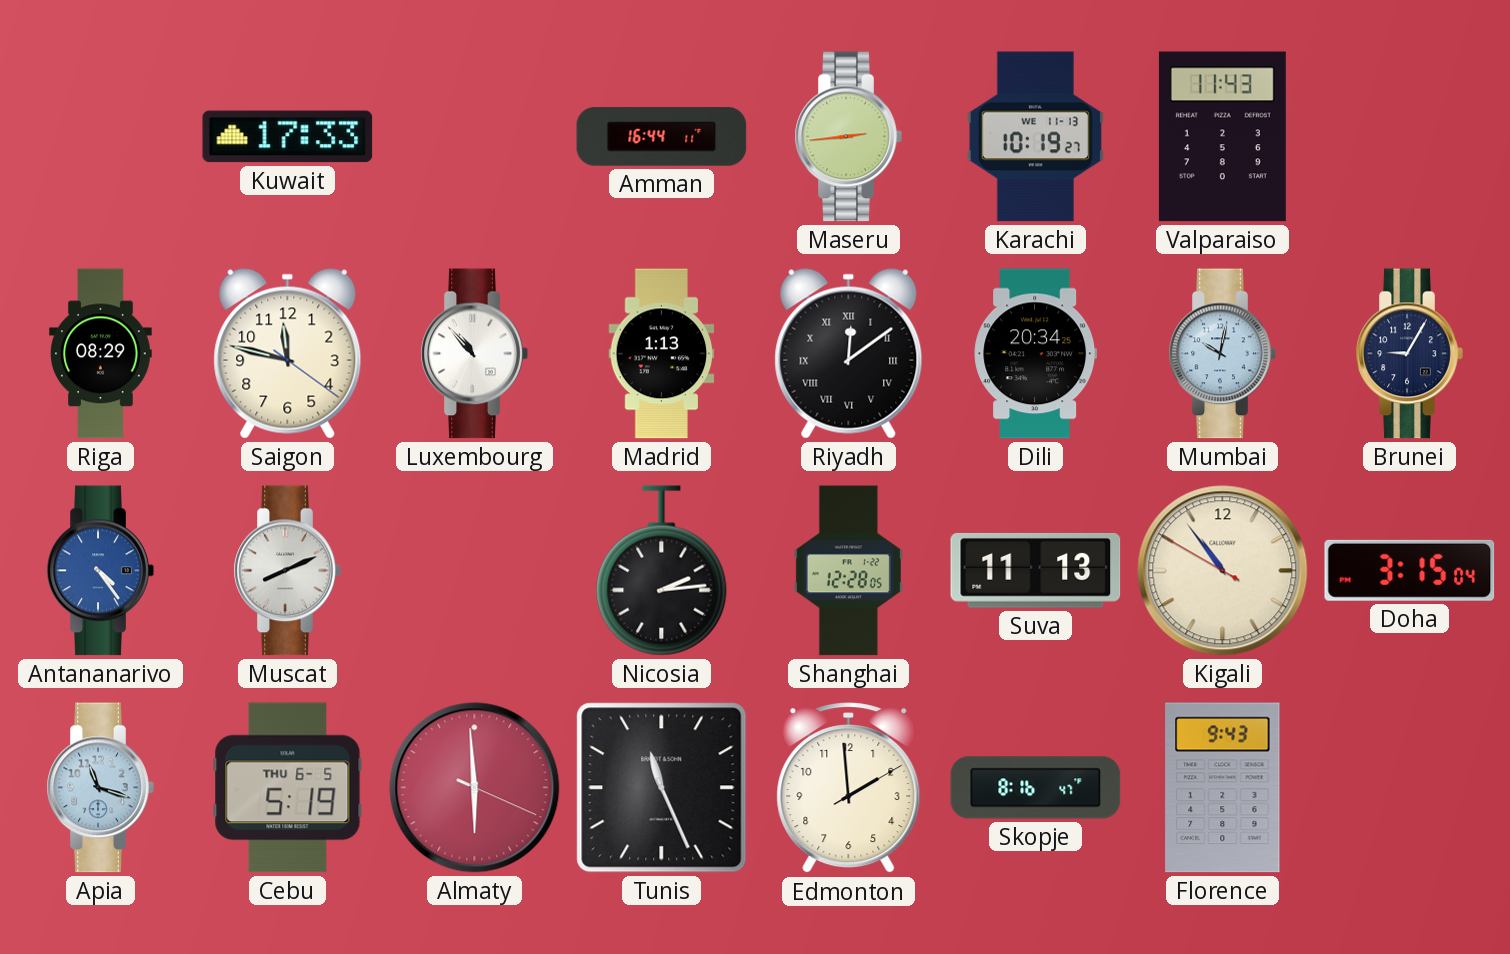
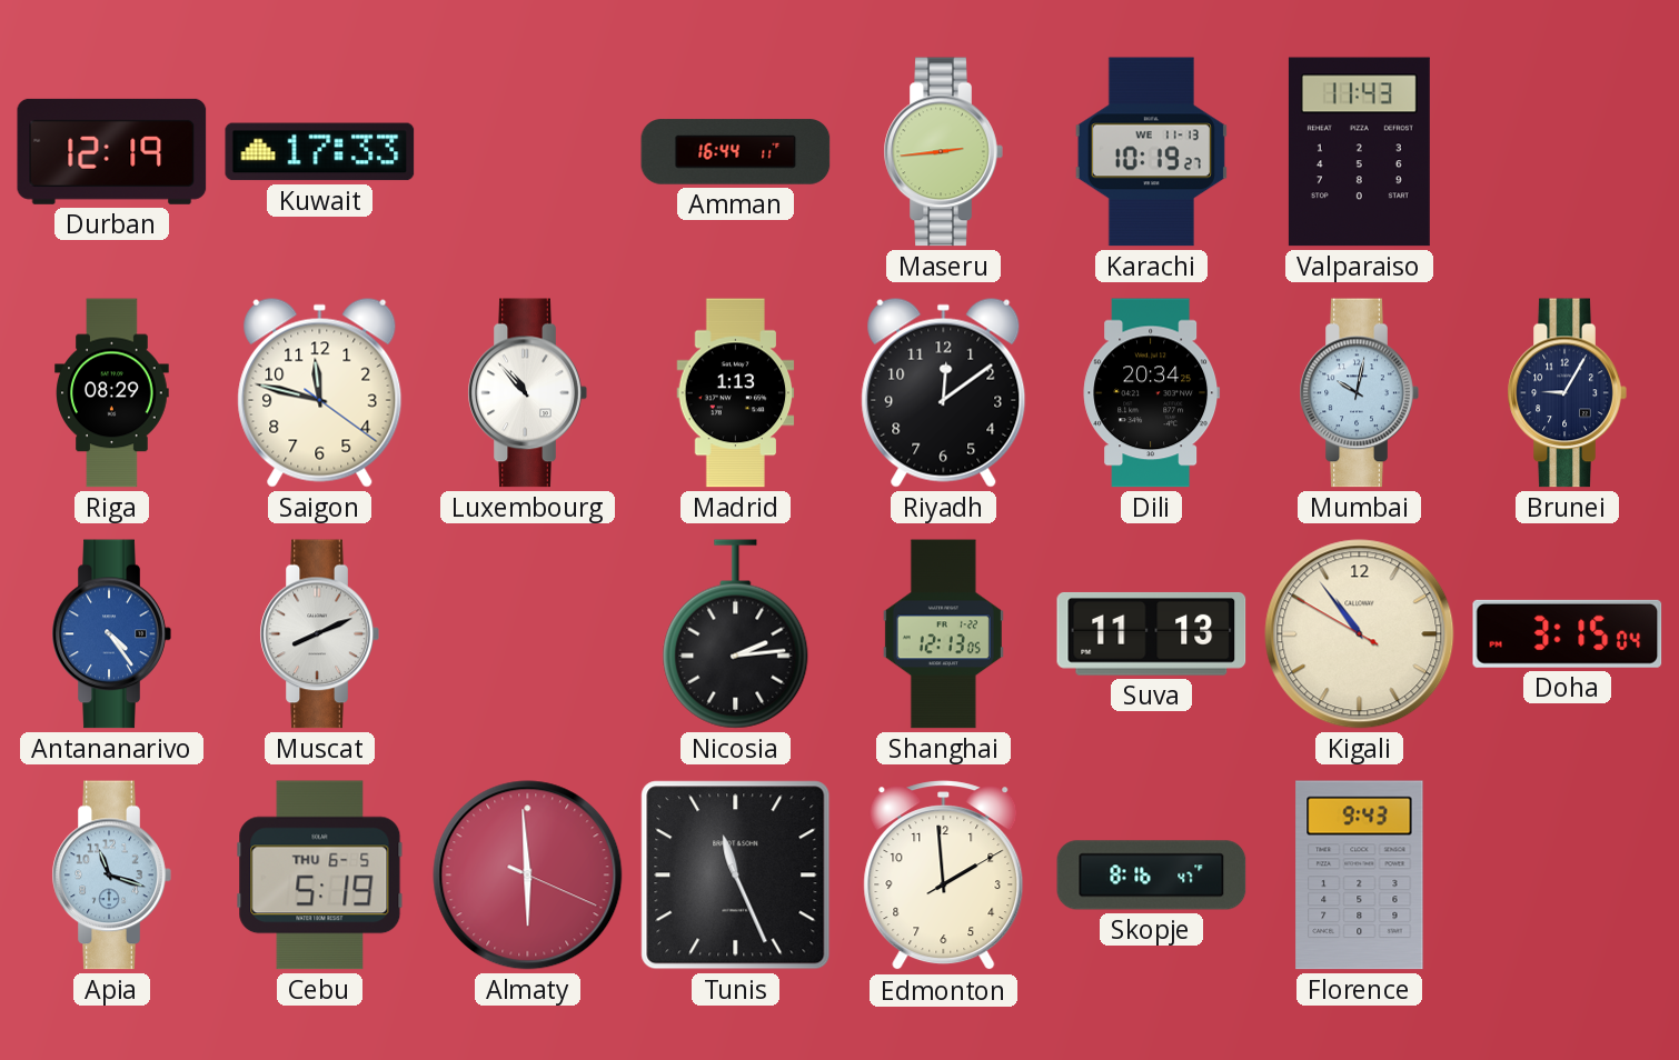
Durban: none -> 12:19 (112, 151)
Riyadh numerals: Roman -> Arabic (944, 392)
Shanghai: 12:28 -> 12:13 (943, 634)
